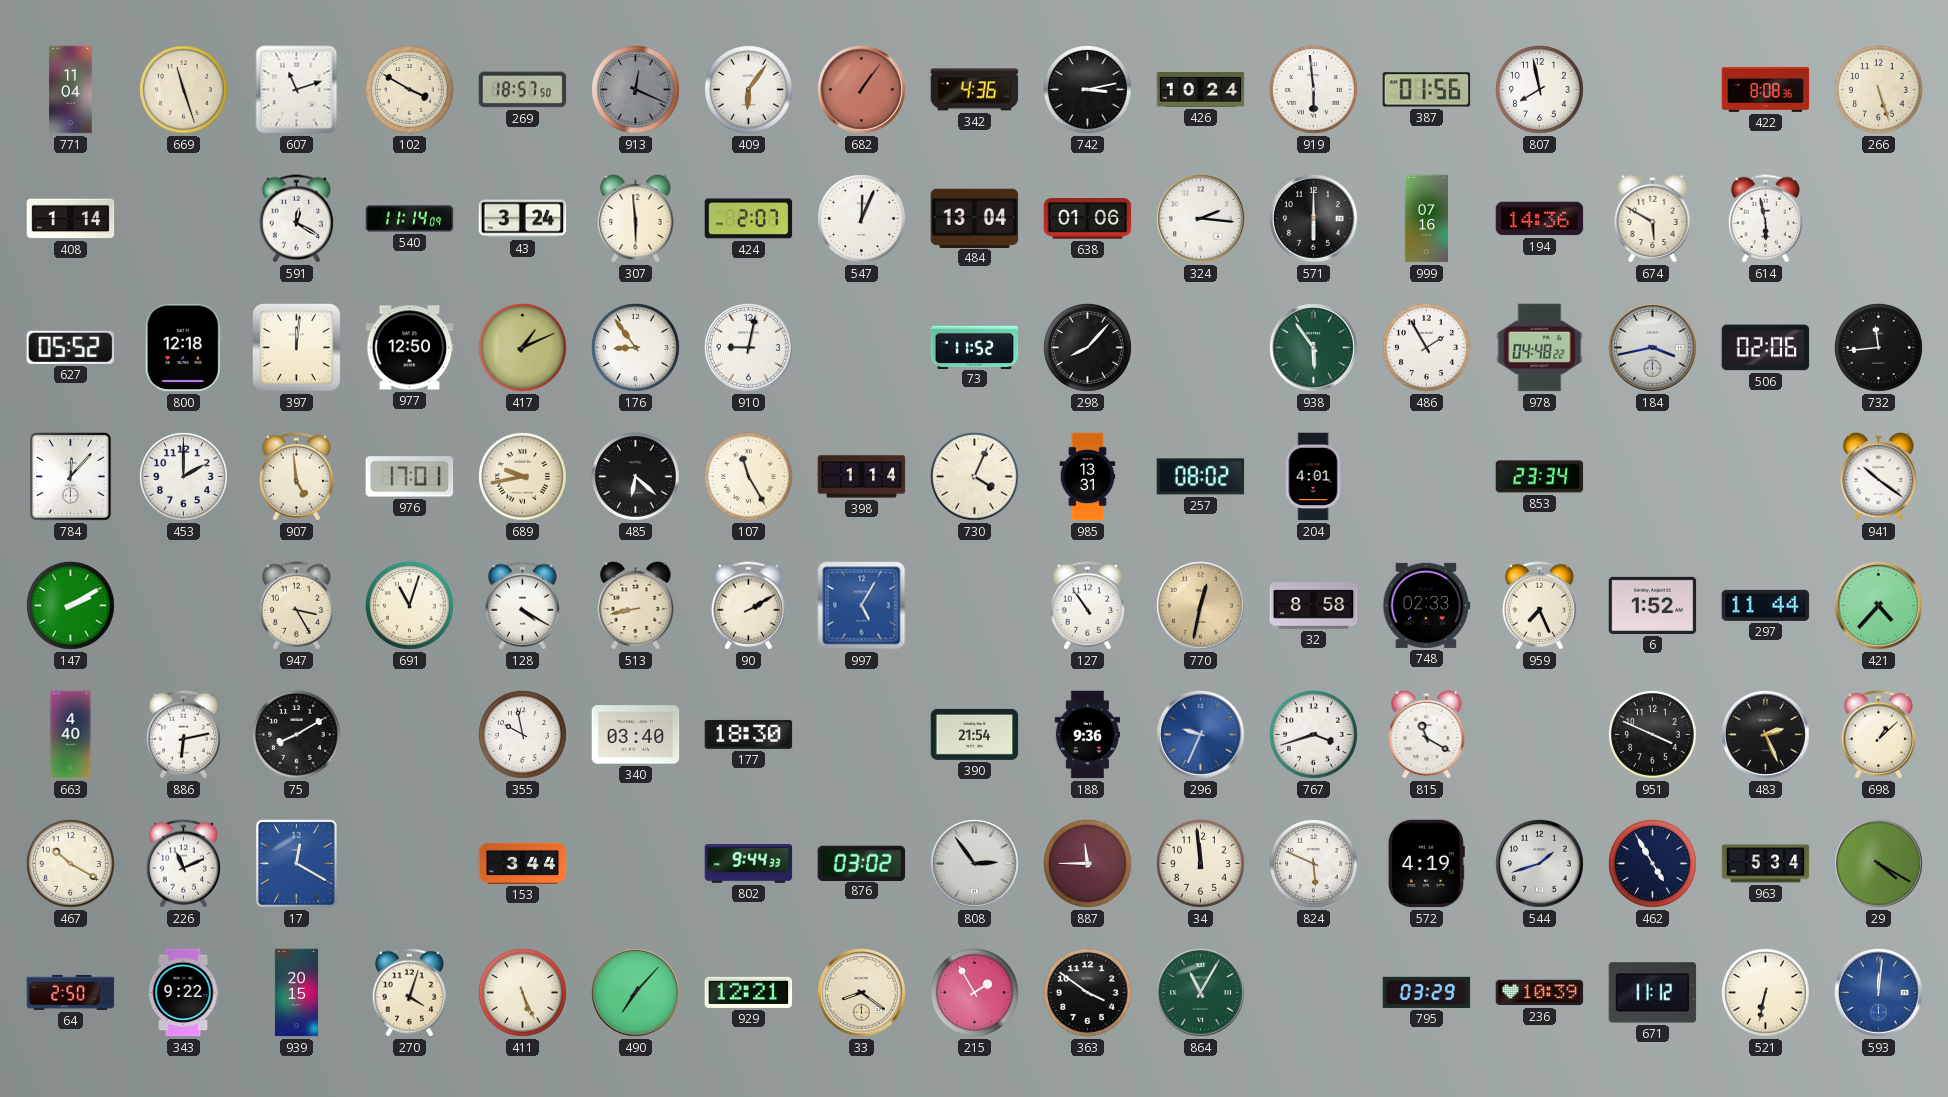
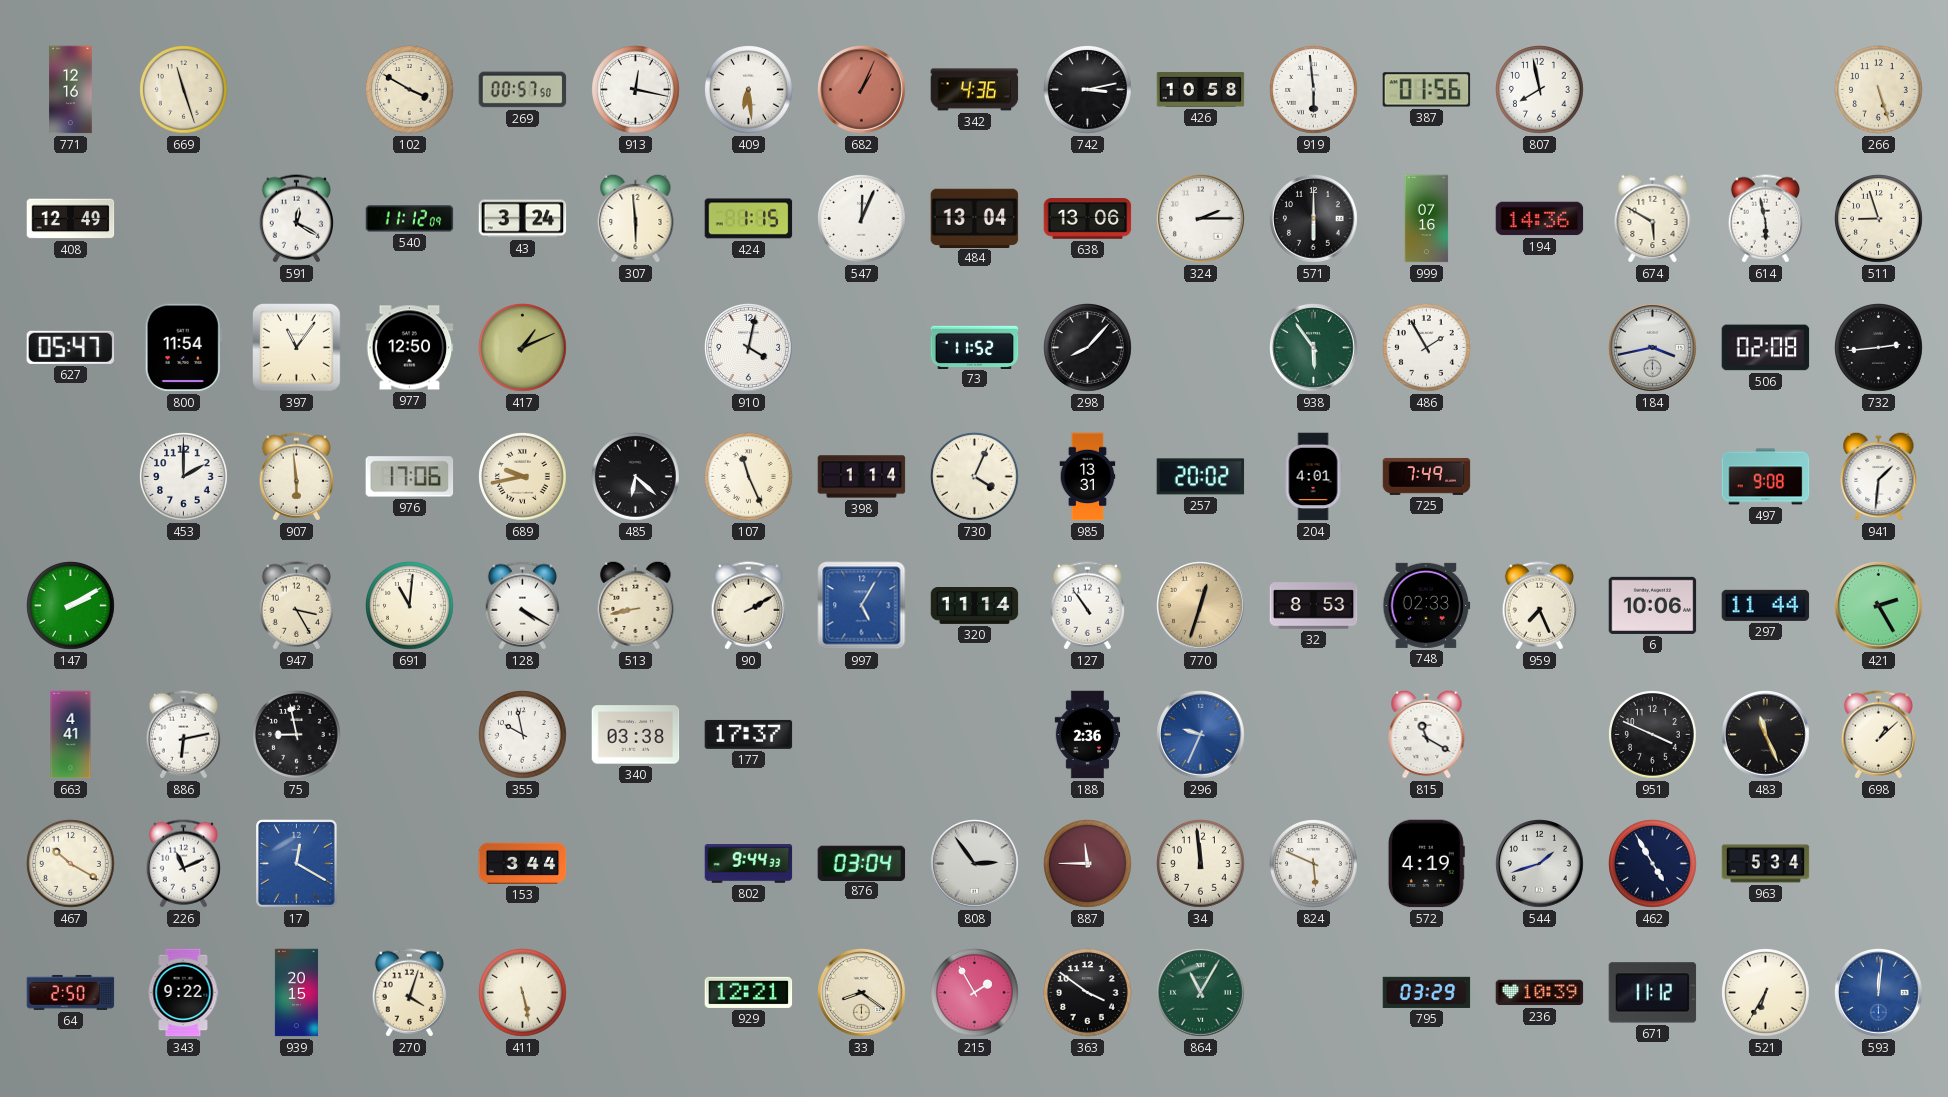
771: 11:04 -> 12:16 (71, 90)
607: 11:12 -> none (297, 90)
269: 18:57 -> 00:57 (523, 90)
913: 12:19 -> 12:17 (636, 90)
913 dial: grey -> white (636, 90)
409: 6:06 -> 6:29 (749, 90)
682: 1:06 -> 1:04 (862, 90)
426: 10:24 -> 10:58 (1201, 90)
422: 8:08 -> none (1766, 89)
408: 1:14 -> 12:49 (71, 219)
540: 11:14 -> 11:12 (410, 219)
424: 2:07 -> 1:15 (749, 219)
638: 01:06 -> 13:06 (1088, 219)
324: 2:16 -> 2:15 (1201, 219)
511: none -> 8:57 (1879, 219)
627: 05:52 -> 05:47 (71, 347)
800: 12:18 -> 11:54 (183, 348)
397: 12:01 -> 11:06 (297, 348)
176: 8:54 -> none (636, 348)
910: 9:02 -> 4:02 (749, 348)
978: 04:48 -> none (1540, 348)
506: 02:06 -> 02:08 (1766, 348)
732: 11:44 -> 2:44 (1879, 348)
784: 12:07 -> none (71, 477)
907: 4:59 -> 5:59 (296, 477)
976: 17:01 -> 17:06 (410, 477)
107: 11:25 -> 11:26 (749, 477)
257: 08:02 -> 20:02 (1201, 477)
725: none -> 7:49 (1427, 476)
853: 23:34 -> none (1540, 477)
497: none -> 9:08 (1766, 477)
941: 10:21 -> 1:31 (1879, 476)
691: 11:03 -> 11:01 (410, 606)
320: none -> 11:14 (975, 606)
770: 12:32 -> 12:33 (1201, 606)
32: 8:58 -> 8:53 (1314, 606)
6: 1:52 -> 10:06 (1653, 605)
421: 4:37 -> 2:25 (1879, 606)
663: 4:40 -> 4:41 (71, 735)
75: 8:10 -> 8:58 (297, 735)
340: 03:40 -> 03:38 (636, 735)
177: 18:30 -> 17:37 (749, 734)
390: 21:54 -> none (975, 734)
188: 9:36 -> 2:36 (1088, 735)
767: 3:42 -> none (1314, 735)
483: 2:26 -> 11:26 (1766, 735)
876: 03:02 -> 03:04 (862, 863)
29: 4:20 -> none (1879, 864)
411: 5:26 -> 5:28 (523, 993)
490: 7:07 -> none (636, 993)
521: 6:32 -> 6:35 (1766, 993)
